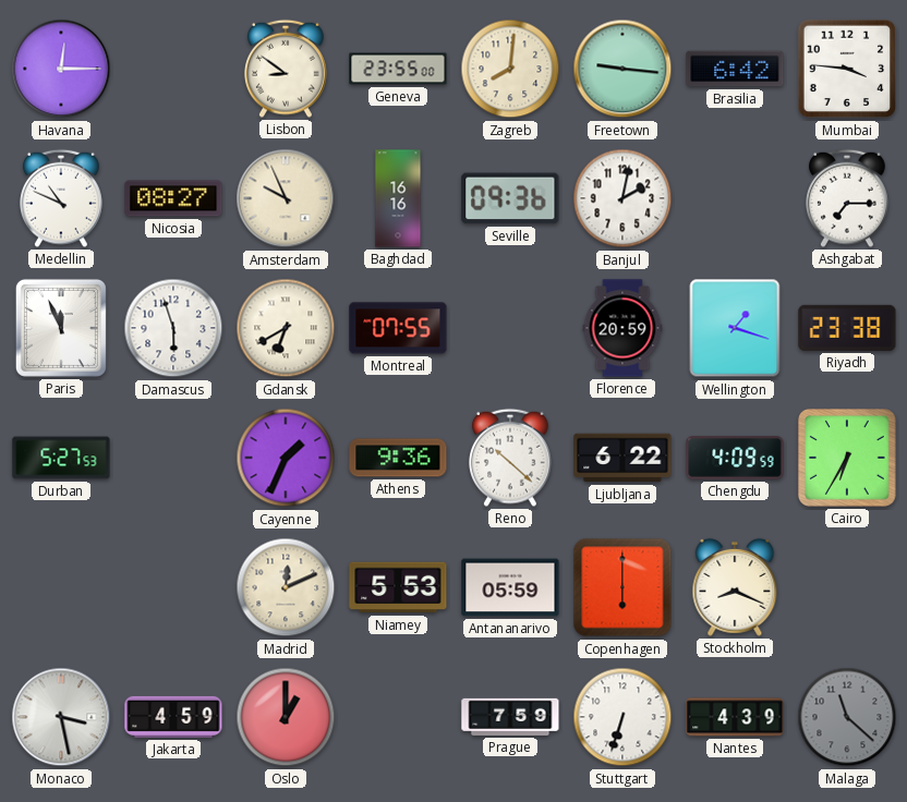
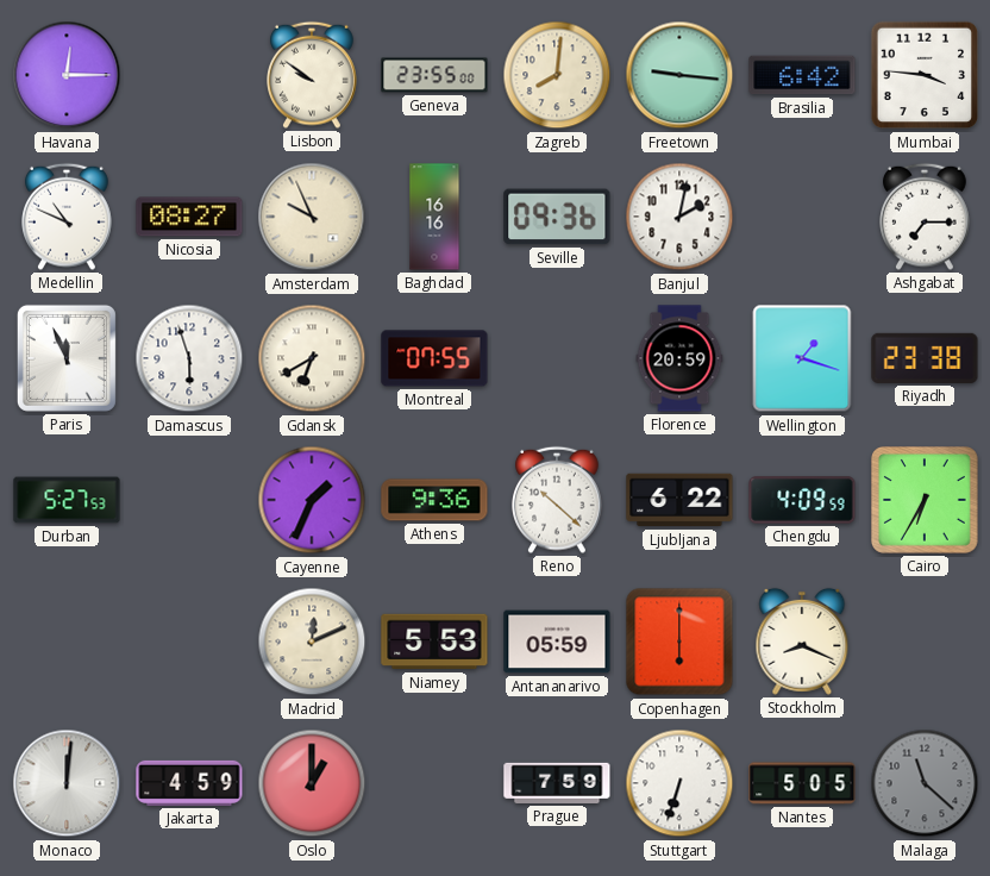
Lisbon: 8:51 -> 9:51 (313, 75)
Monaco: 3:28 -> 12:01 (67, 783)
Nantes: 4:39 -> 5:05 (802, 783)
